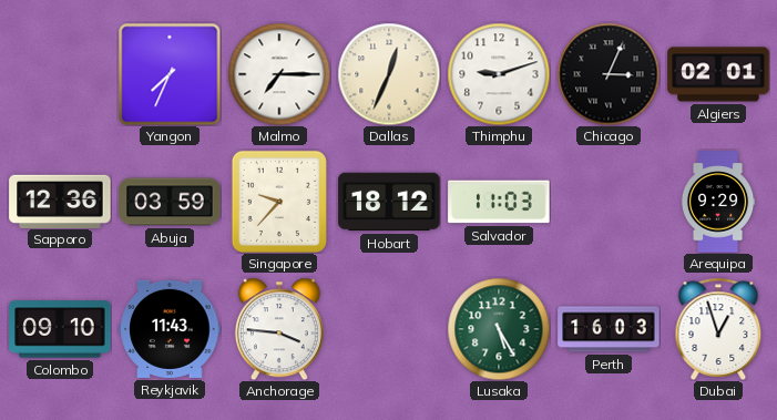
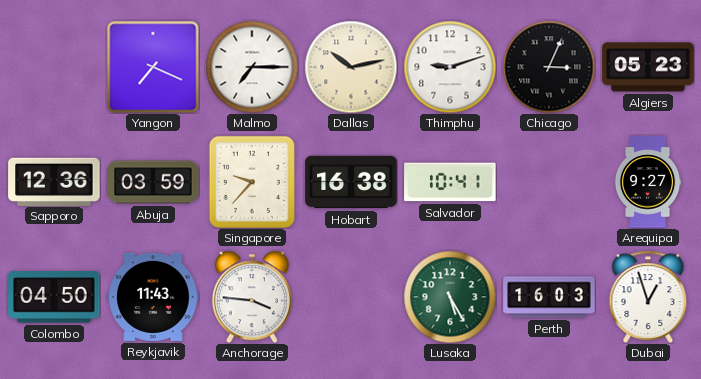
Yangon: 7:34 -> 7:19 (153, 67)
Dallas: 12:34 -> 10:13 (351, 67)
Algiers: 02:01 -> 05:23 (648, 67)
Hobart: 18:12 -> 16:38 (351, 182)
Salvador: 11:03 -> 10:41 (450, 182)
Arequipa: 9:29 -> 9:27 (648, 182)
Colombo: 09:10 -> 04:50 (54, 297)
